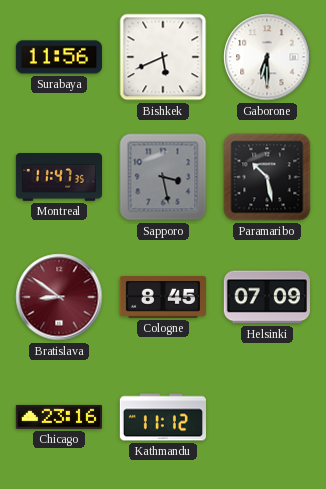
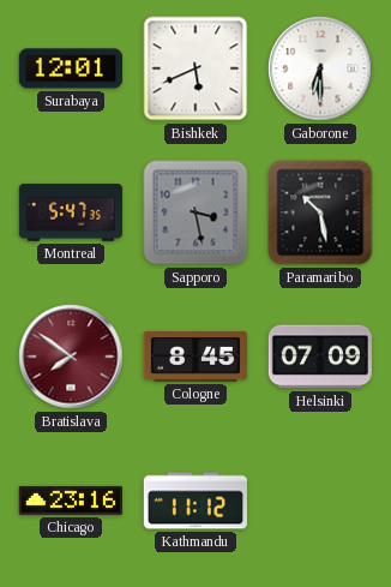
Surabaya: 11:56 -> 12:01 (70, 68)
Montreal: 11:47 -> 5:47 (70, 212)
Bratislava: 8:51 -> 7:51 (71, 357)
